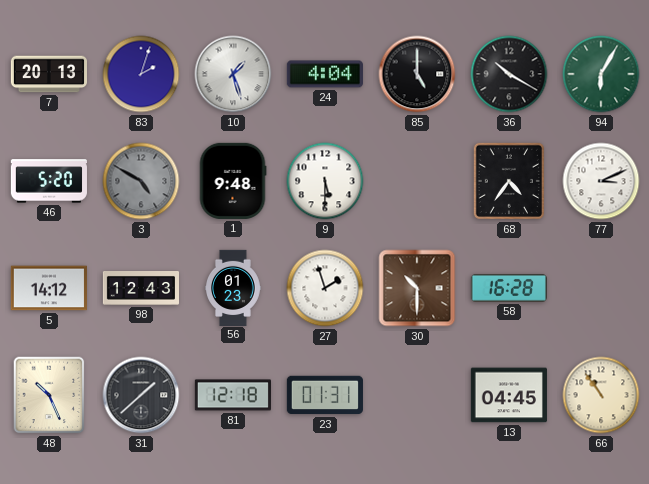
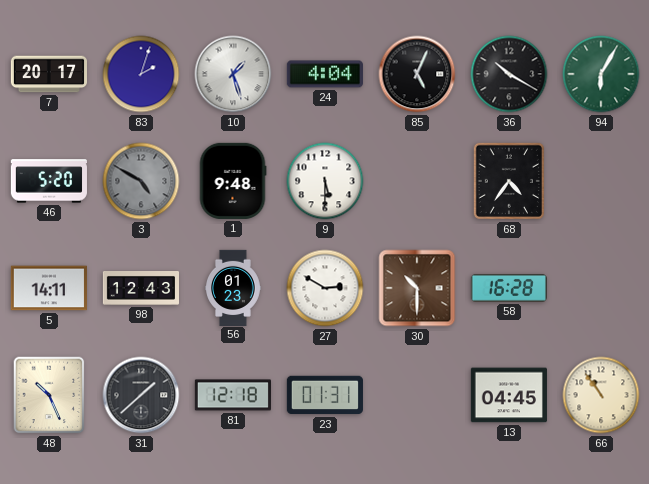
7: 20:13 -> 20:17 (48, 74)
85: 5:00 -> 5:04 (417, 74)
77: 3:11 -> none (601, 181)
5: 14:12 -> 14:11 (49, 288)
27: 1:57 -> 2:50 (325, 288)
